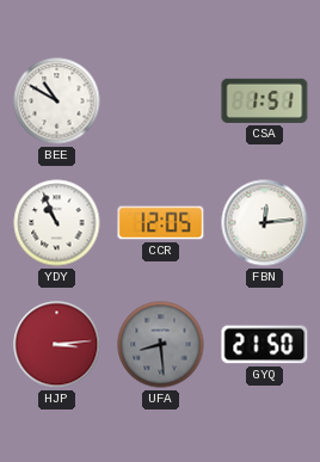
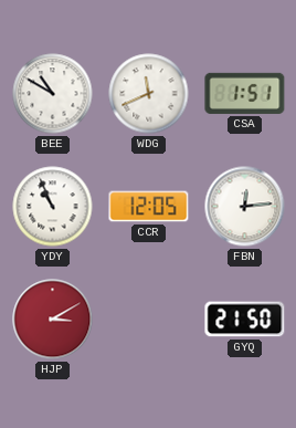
WDG: none -> 11:41 (149, 94)
HJP: 3:14 -> 3:10 (53, 320)
UFA: 8:29 -> none (161, 345)
